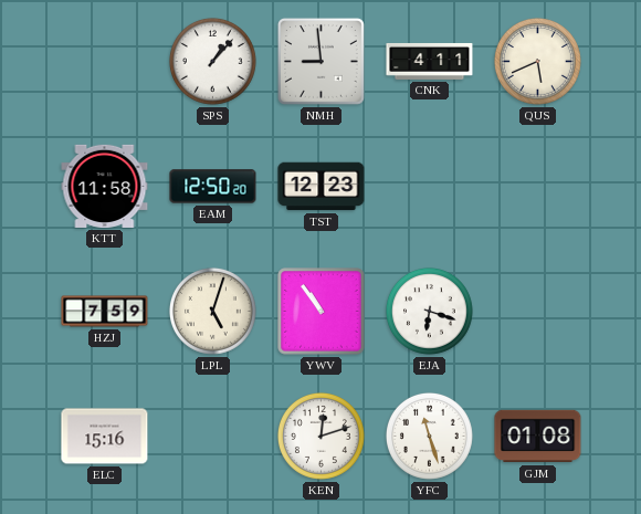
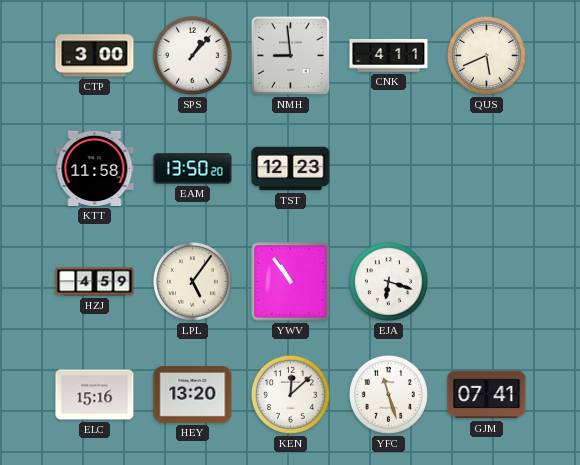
CTP: none -> 3:00 (95, 56)
EAM: 12:50 -> 13:50 (193, 169)
HZJ: 7:59 -> 4:59 (95, 282)
LPL: 5:03 -> 5:06 (192, 281)
HEY: none -> 13:20 (193, 395)
KEN: 12:12 -> 12:08 (290, 394)
GJM: 01:08 -> 07:41 (487, 395)
